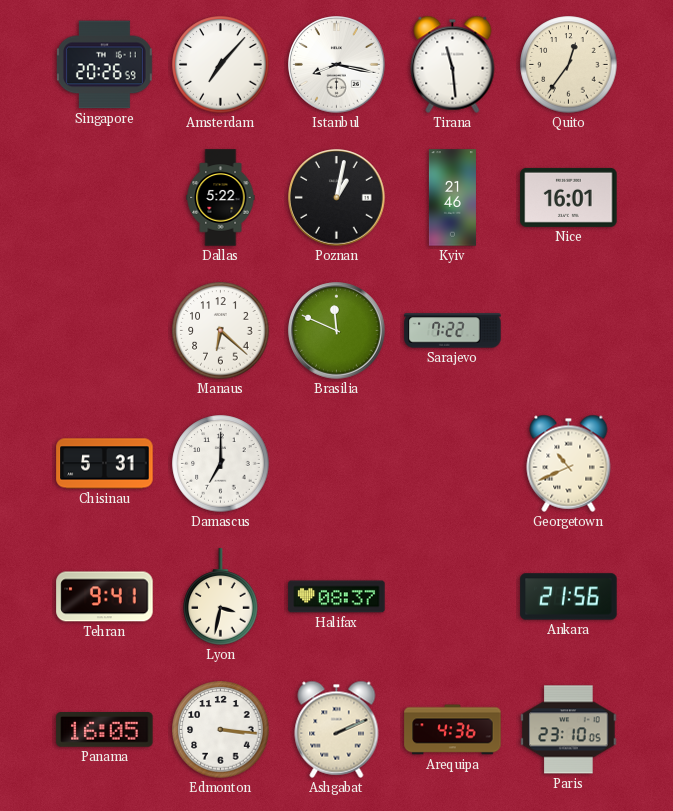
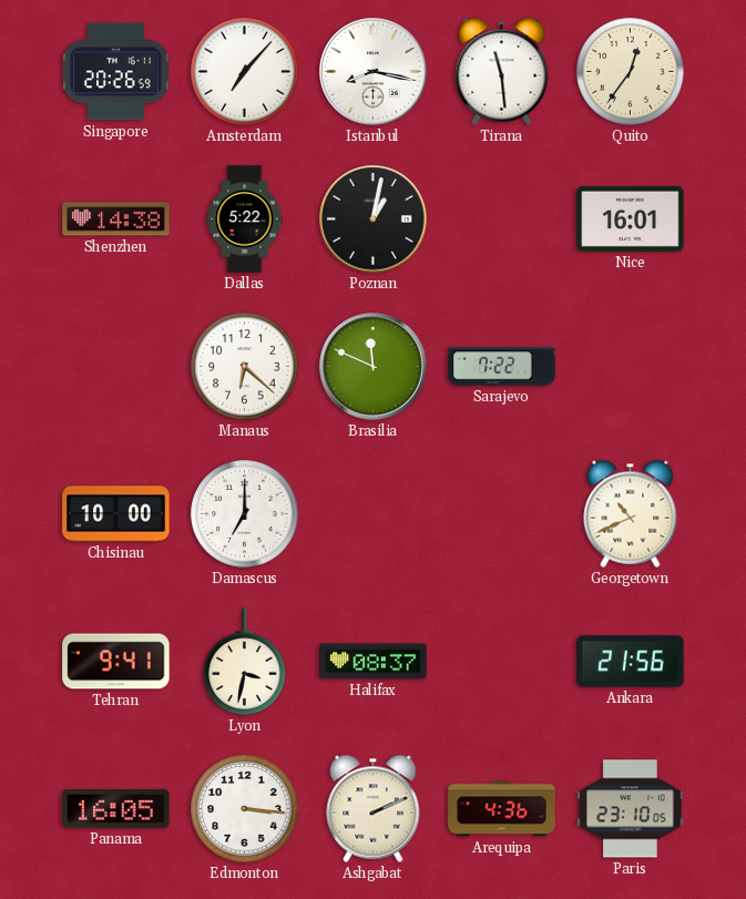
Shenzhen: none -> 14:38 (116, 219)
Kyiv: 21:46 -> none (452, 198)
Chisinau: 5:31 -> 10:00 (116, 514)
